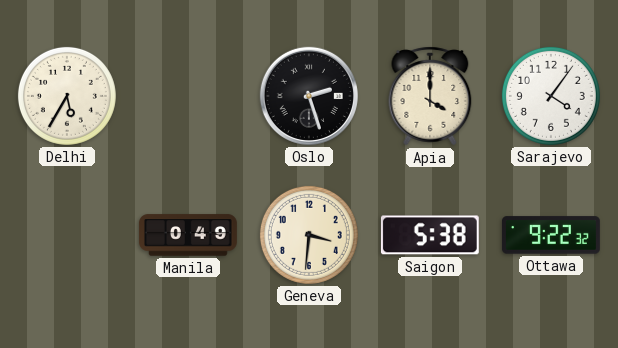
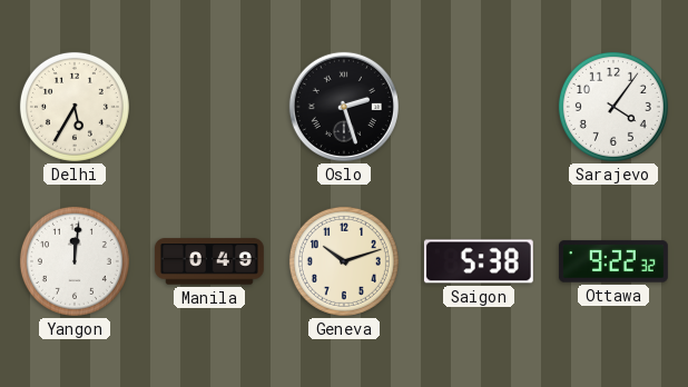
Apia: 4:00 -> none (430, 96)
Yangon: none -> 12:01 (75, 261)
Geneva: 3:31 -> 10:12 (344, 261)
